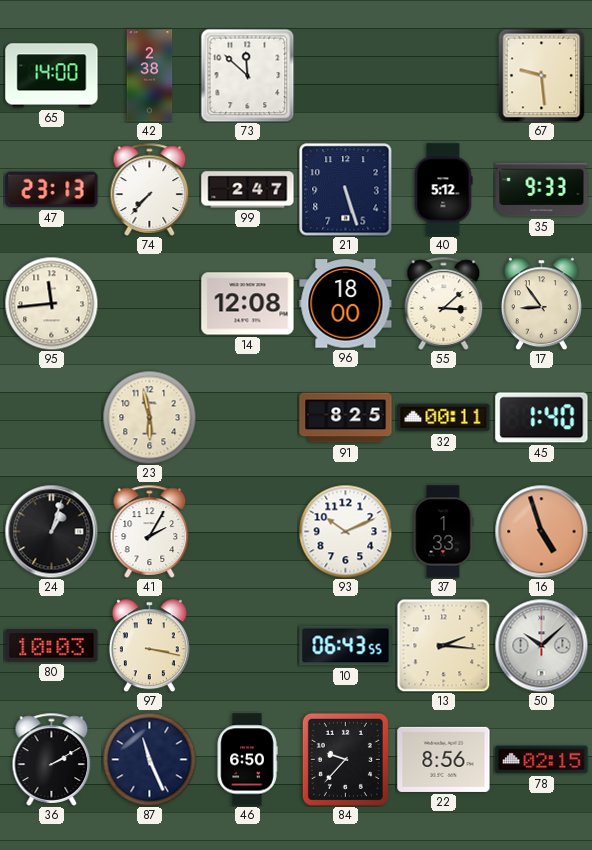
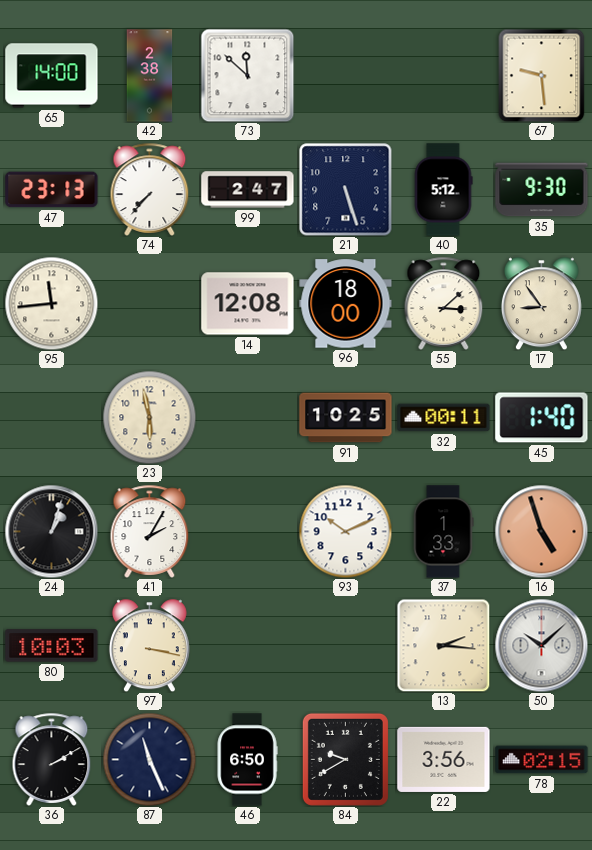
35: 9:33 -> 9:30 (542, 190)
91: 8:25 -> 10:25 (346, 418)
10: 06:43 -> none (346, 646)
84: 9:37 -> 9:40 (345, 759)
22: 8:56 -> 3:56 (444, 759)
